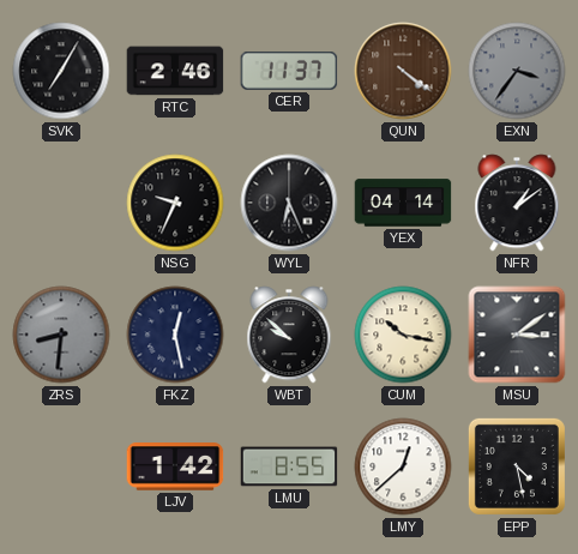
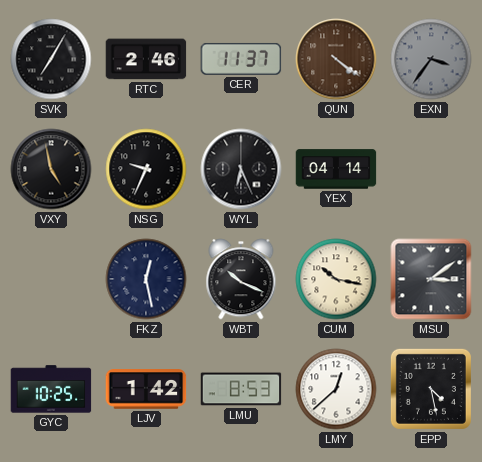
VXY: none -> 4:58 (51, 169)
NFR: 1:09 -> none (517, 203)
ZRS: 8:31 -> none (61, 335)
WBT: 9:52 -> 10:19 (241, 279)
GYC: none -> 10:25 (51, 389)
LMU: 8:55 -> 8:53 (241, 389)
